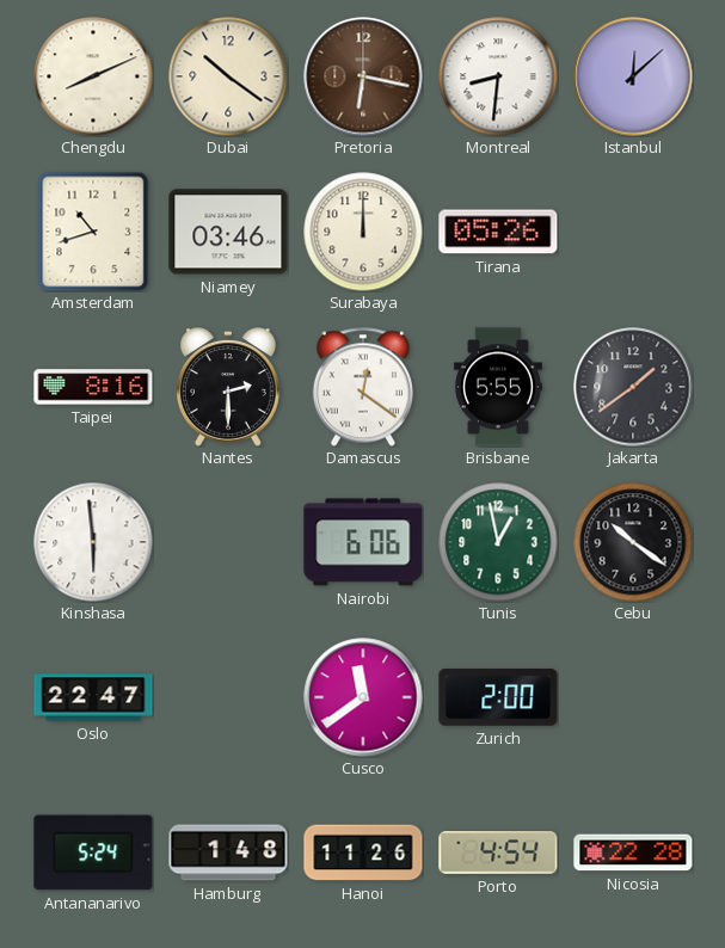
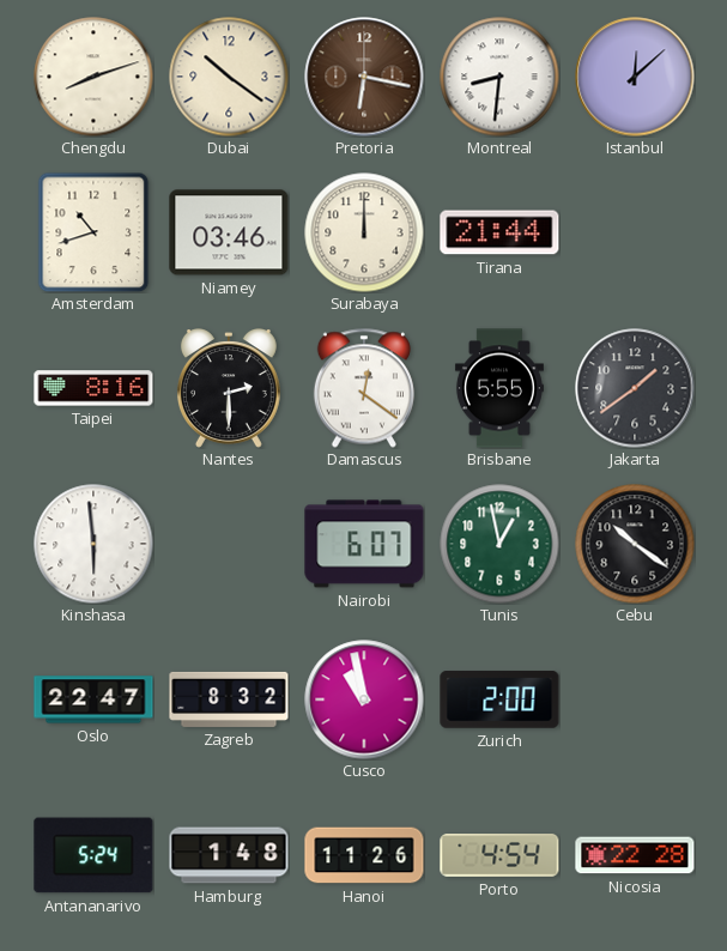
Chengdu: 8:11 -> 8:12 (93, 77)
Tirana: 05:26 -> 21:44 (499, 232)
Nairobi: 6:06 -> 6:07 (364, 544)
Zagreb: none -> 8:32 (229, 699)
Cusco: 11:39 -> 10:58 (364, 699)
